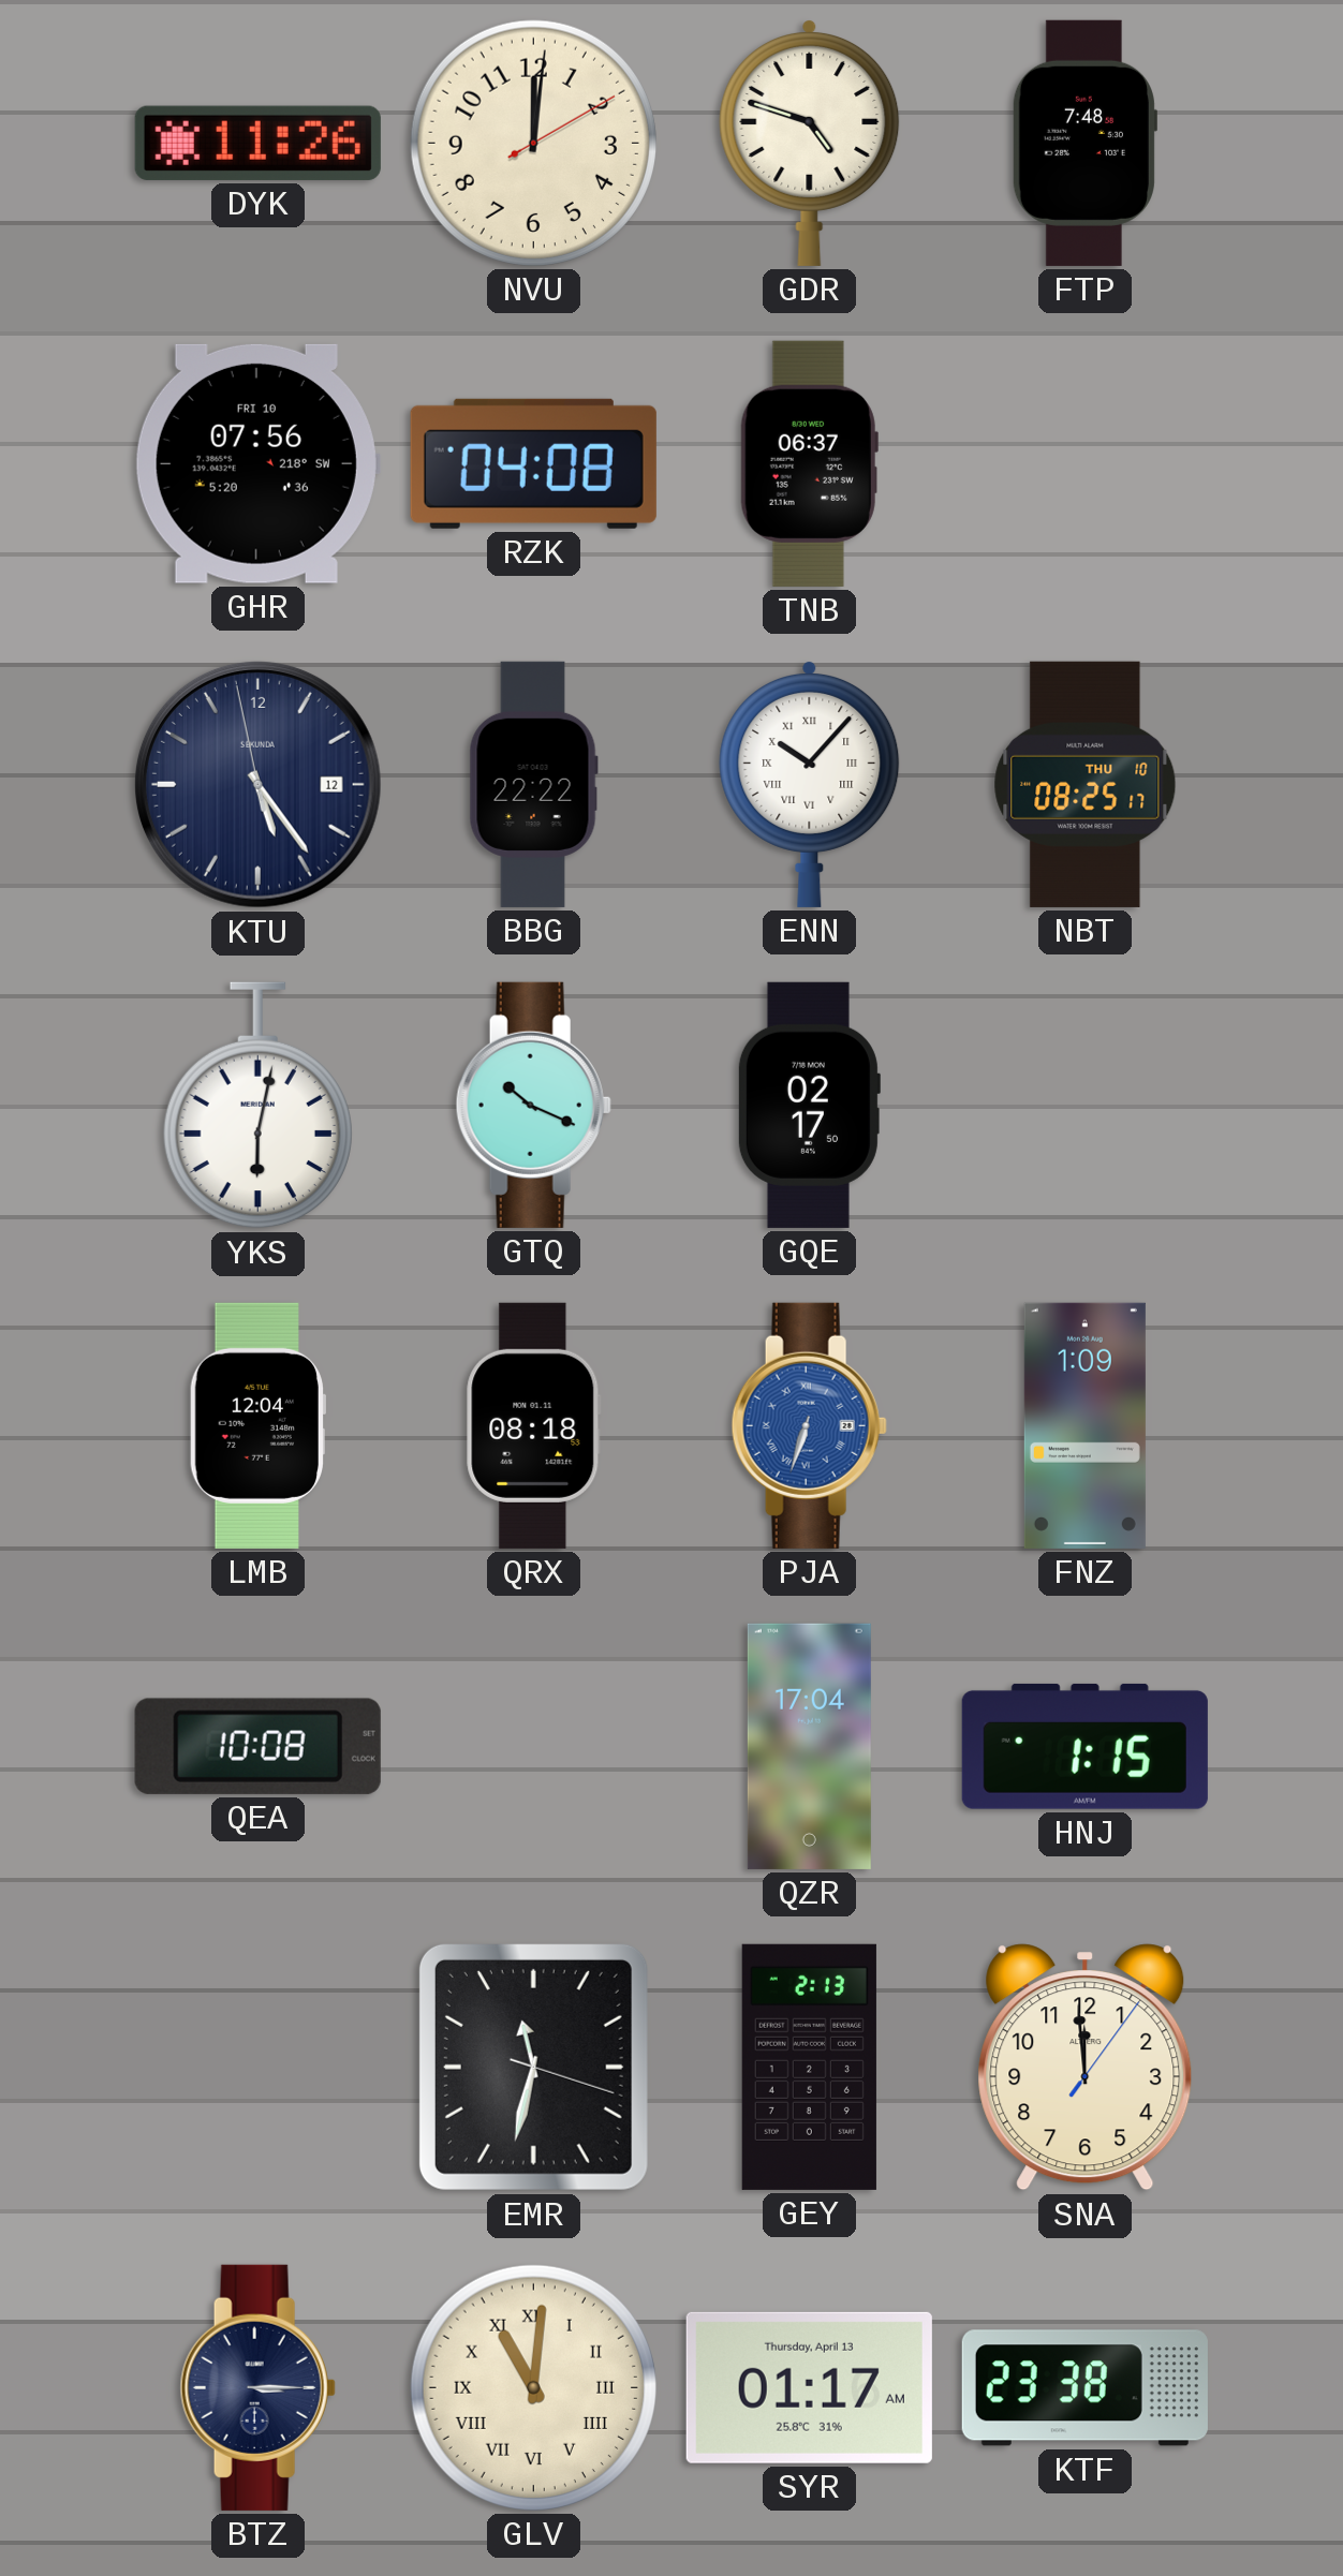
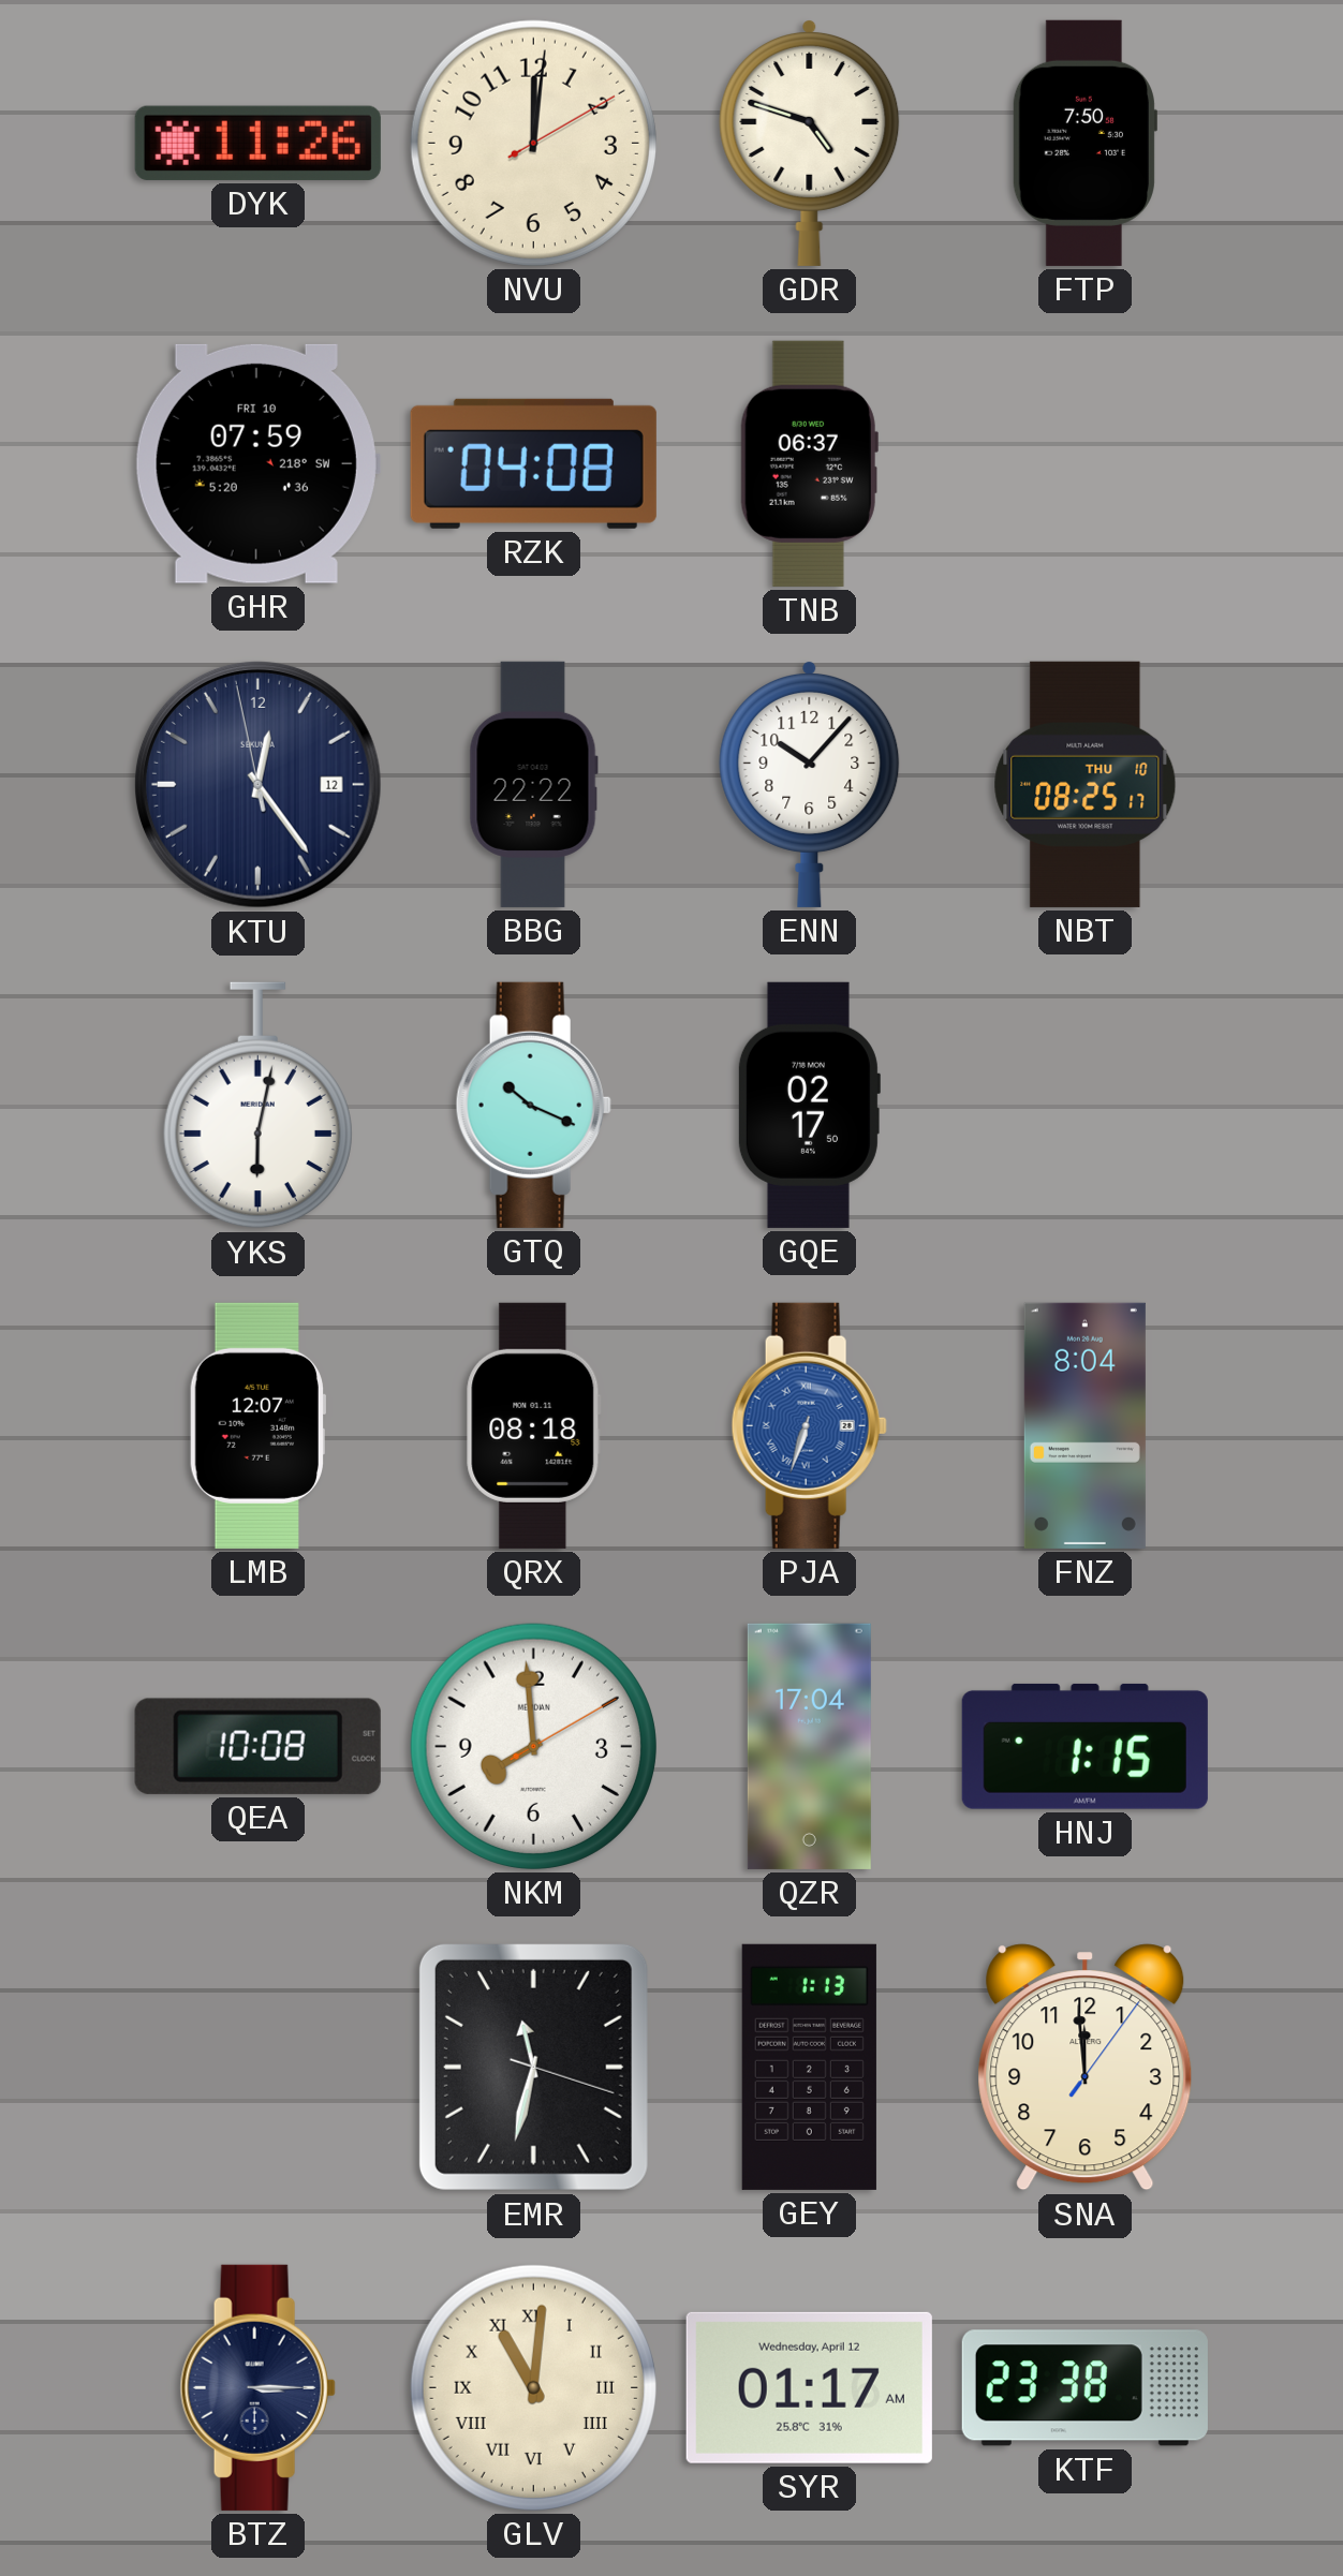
FTP: 7:48 -> 7:50 (1084, 143)
GHR: 07:56 -> 07:59 (257, 463)
KTU: 5:23 -> 12:23 (257, 784)
ENN numerals: Roman -> Arabic (810, 784)
LMB: 12:04 -> 12:07 (256, 1425)
FNZ: 1:09 -> 8:04 (1084, 1425)
NKM: none -> 7:59 (533, 1746)
GEY: 2:13 -> 1:13 (809, 2067)
SYR date: Thursday, April 13 -> Wednesday, April 12 (809, 2387)
